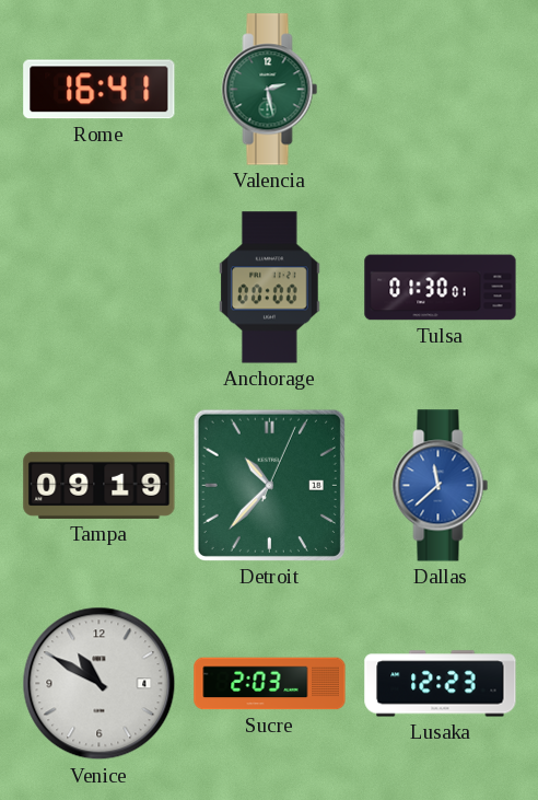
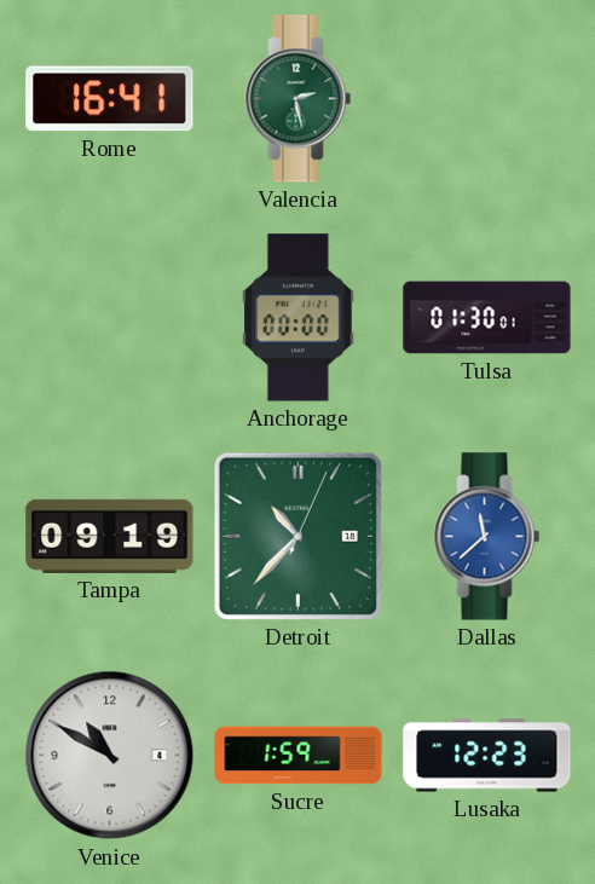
Sucre: 2:03 -> 1:59 (299, 756)
